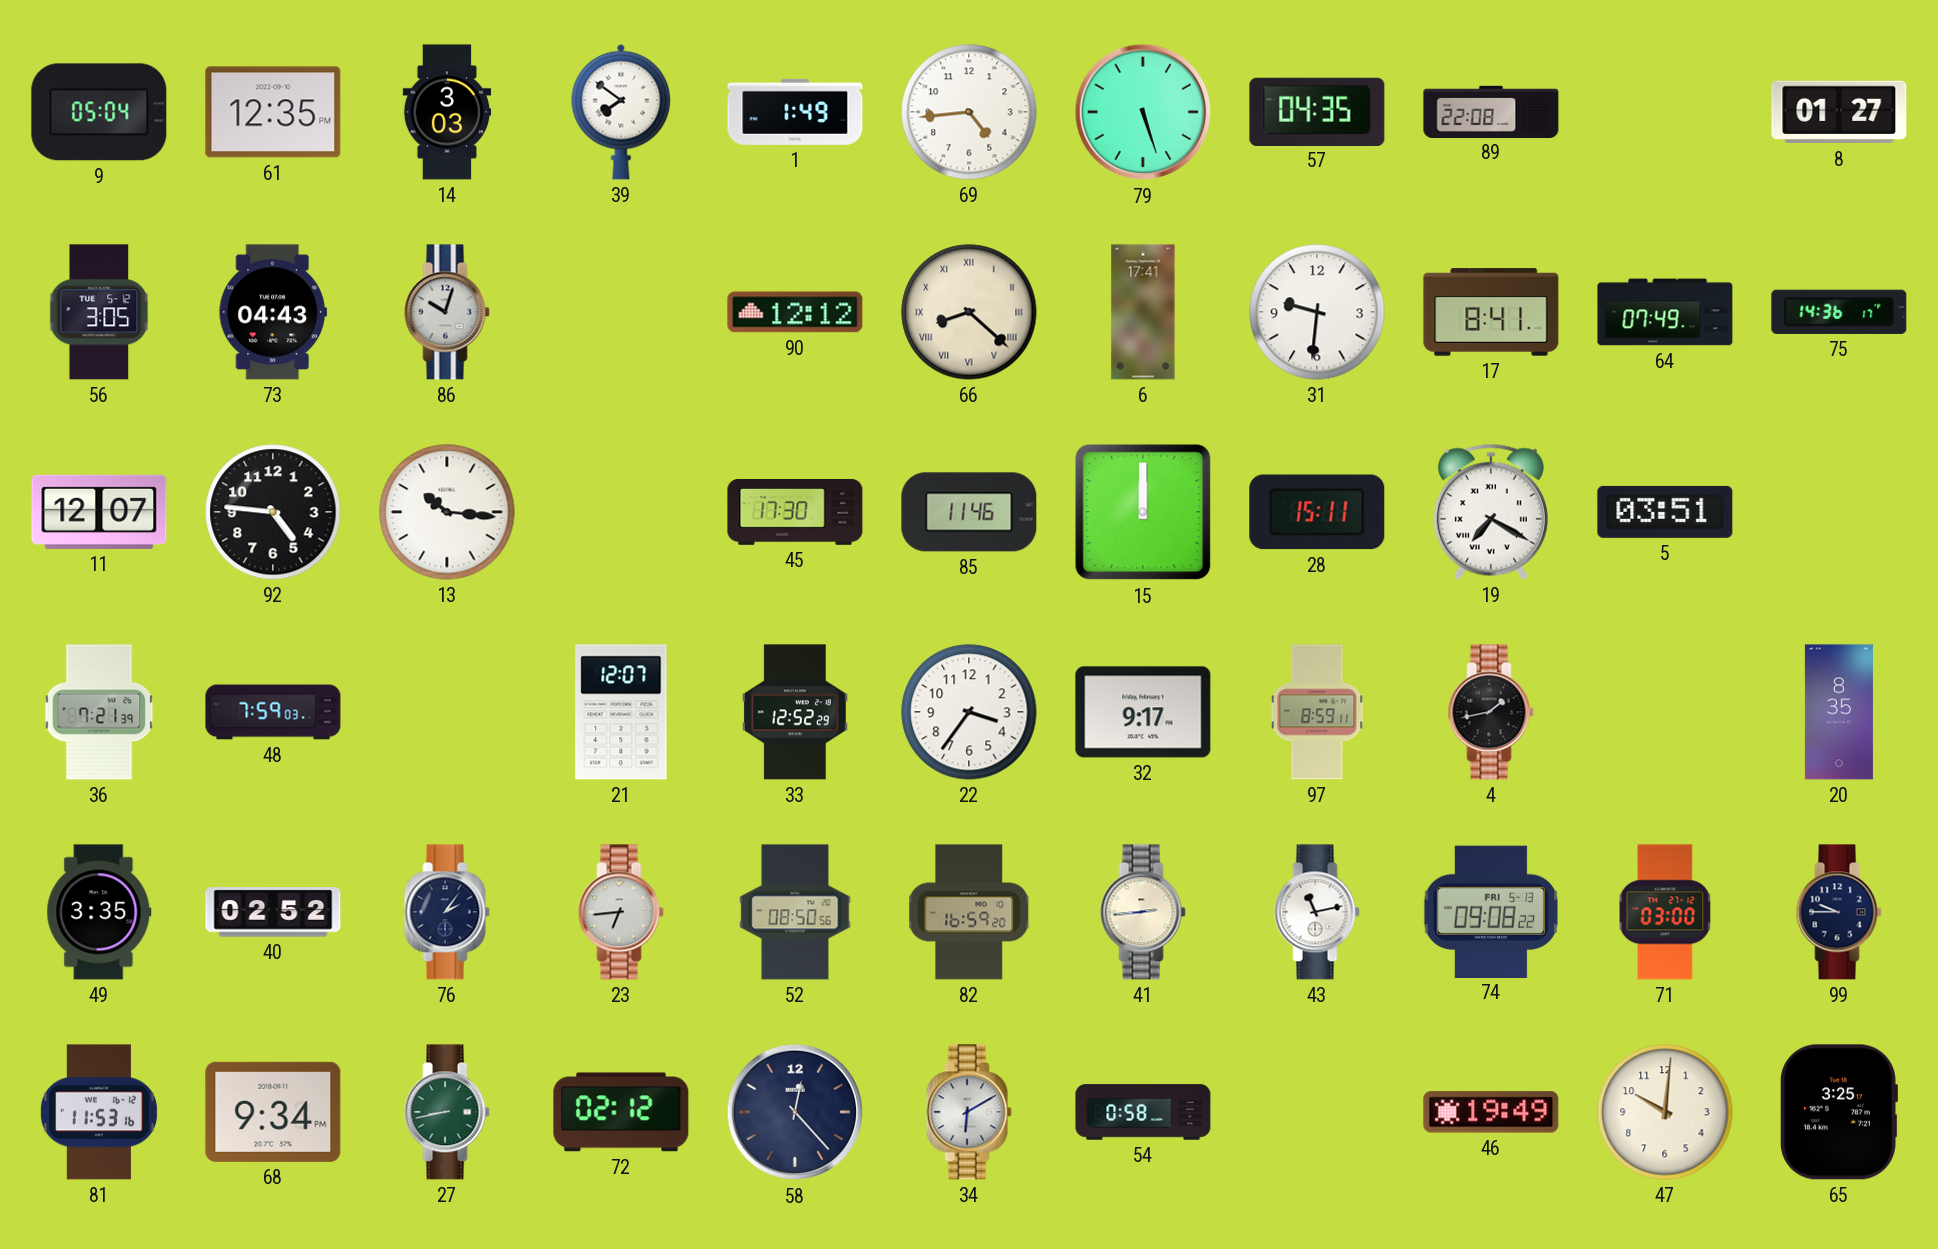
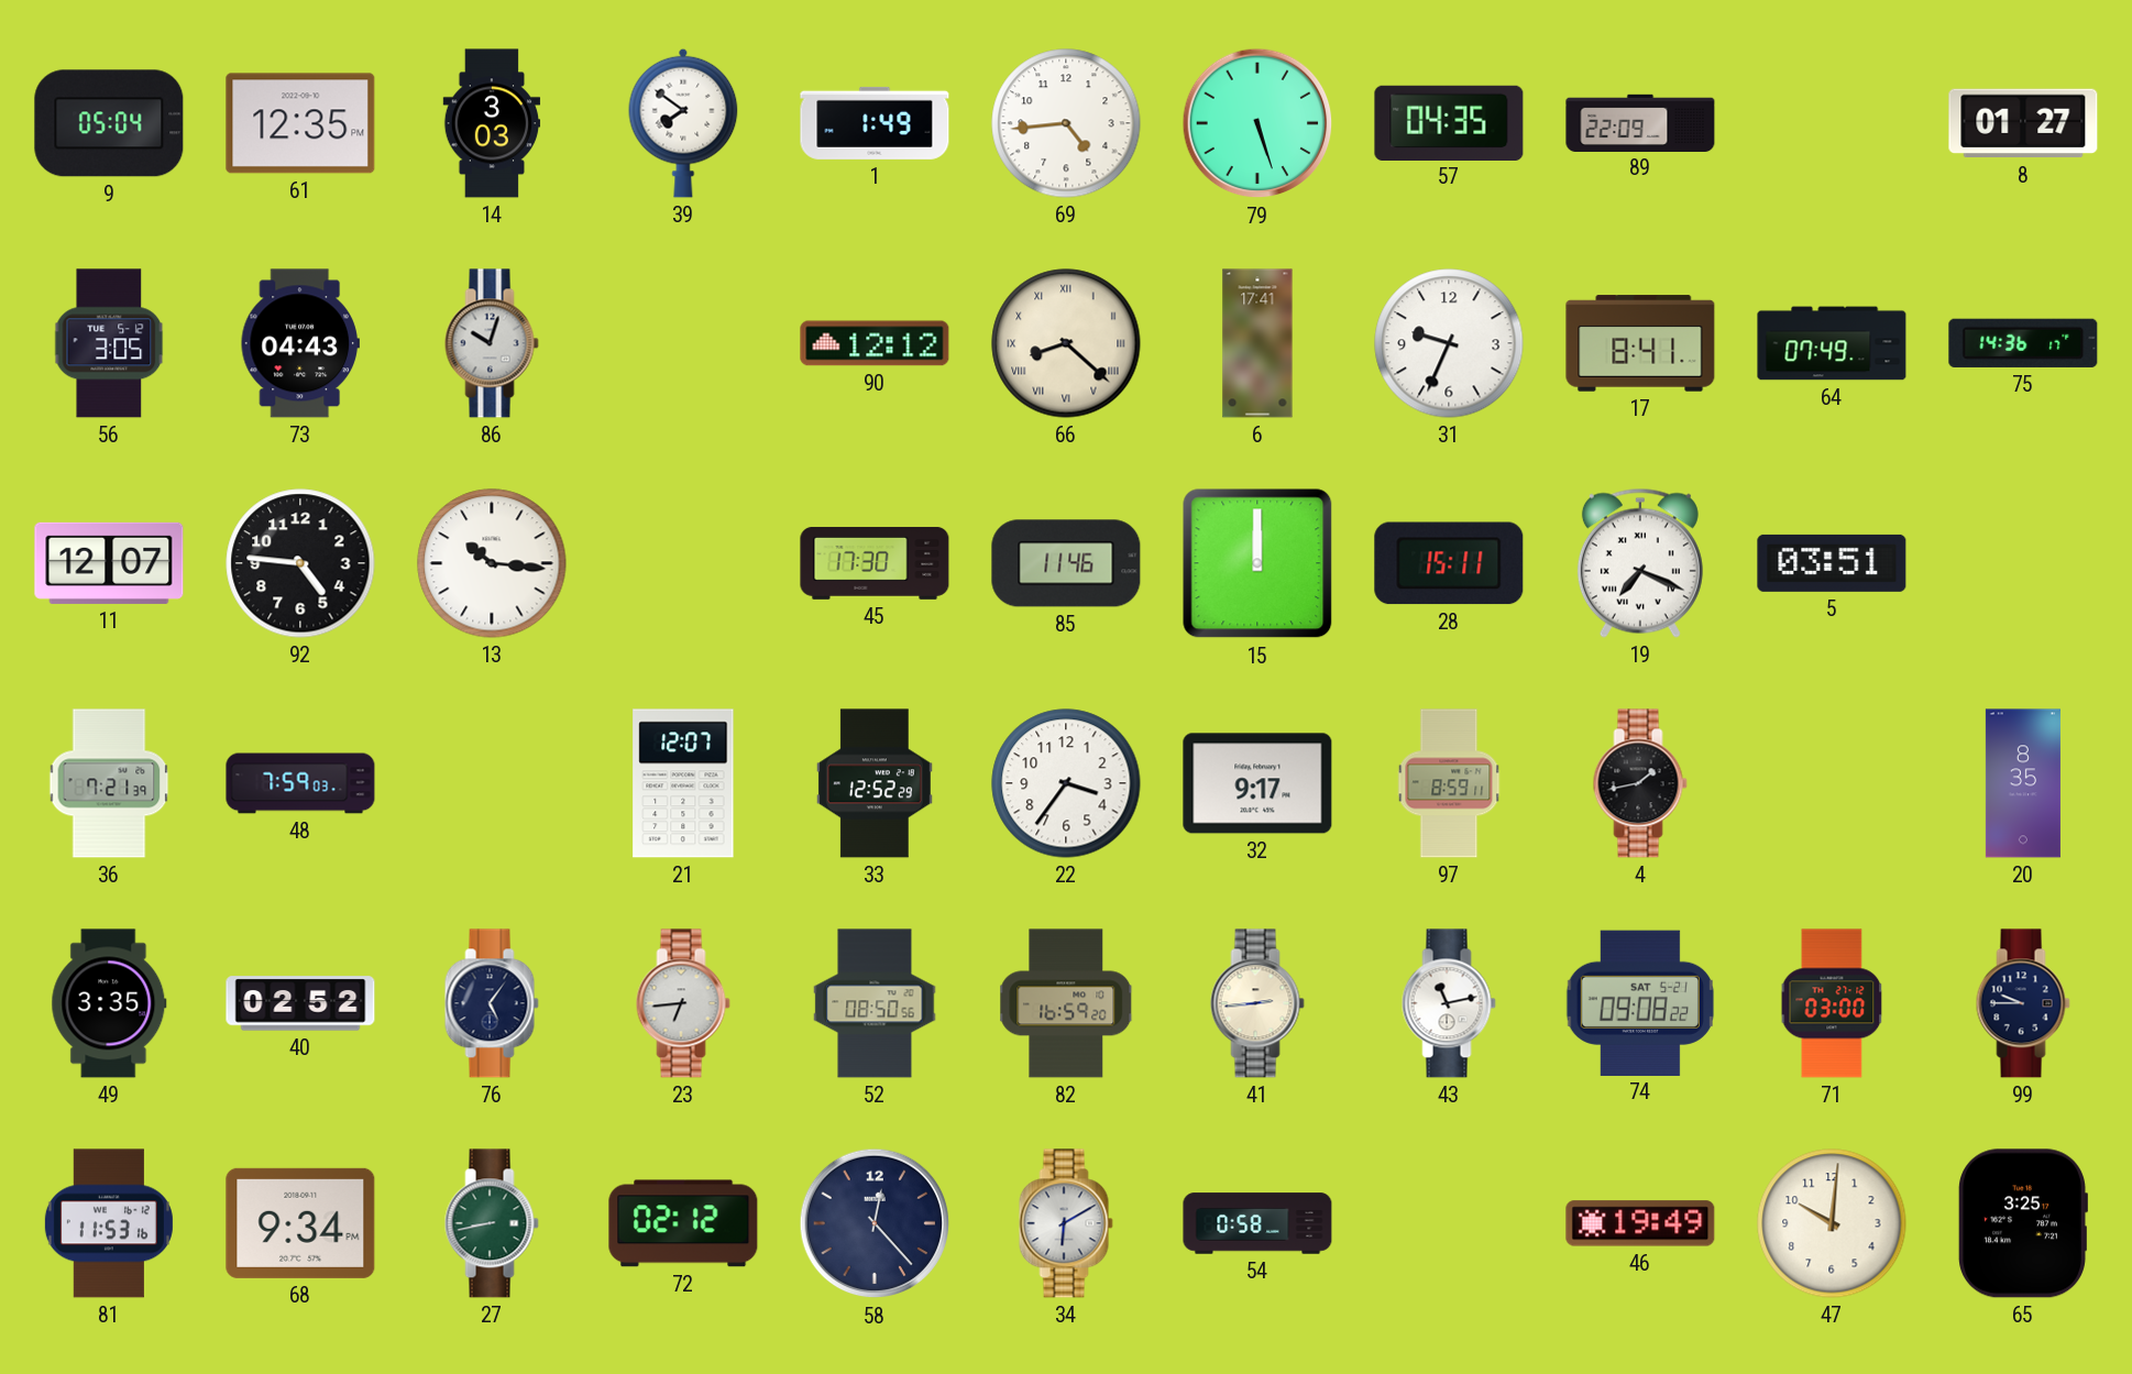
89: 22:08 -> 22:09 (1640, 122)
31: 9:31 -> 9:34 (1449, 343)
19: 7:20 -> 7:19 (1640, 563)
76: 2:06 -> 5:06 (492, 1003)
74 date: FRI 5-13 -> SAT 5-21 (1640, 1002)
